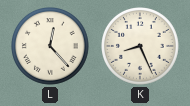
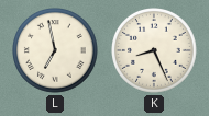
L: 12:23 -> 6:58 (56, 51)
